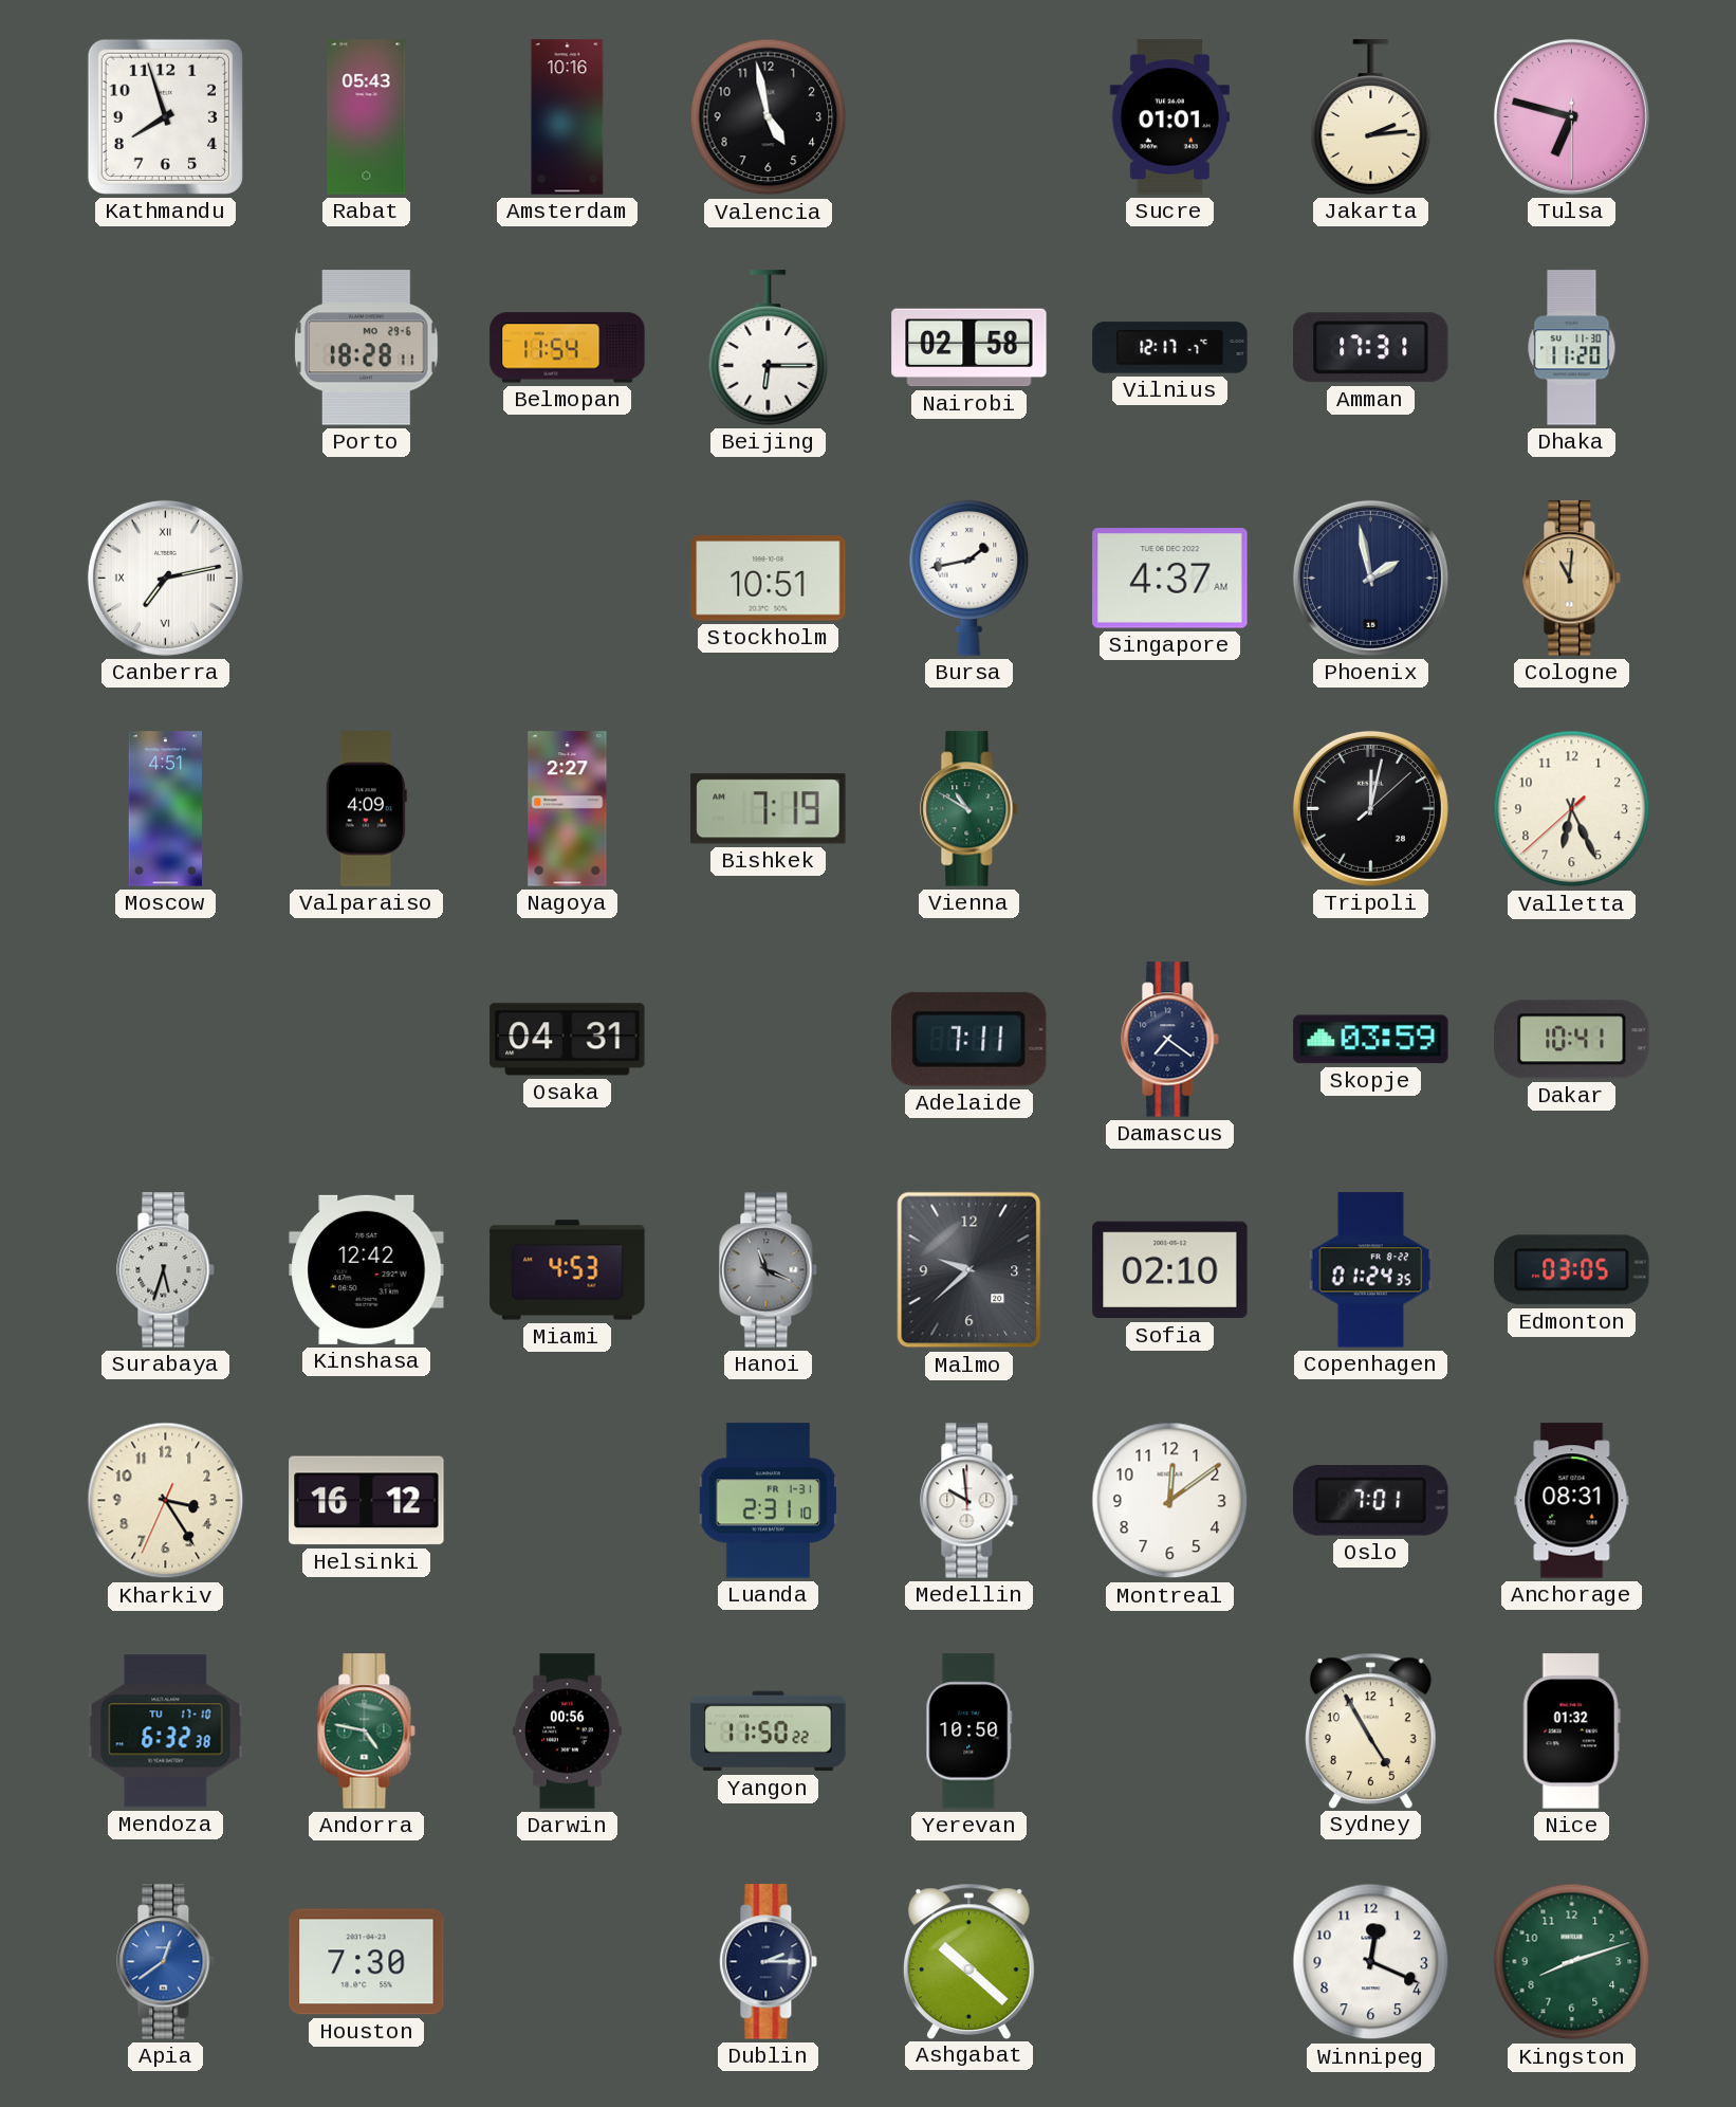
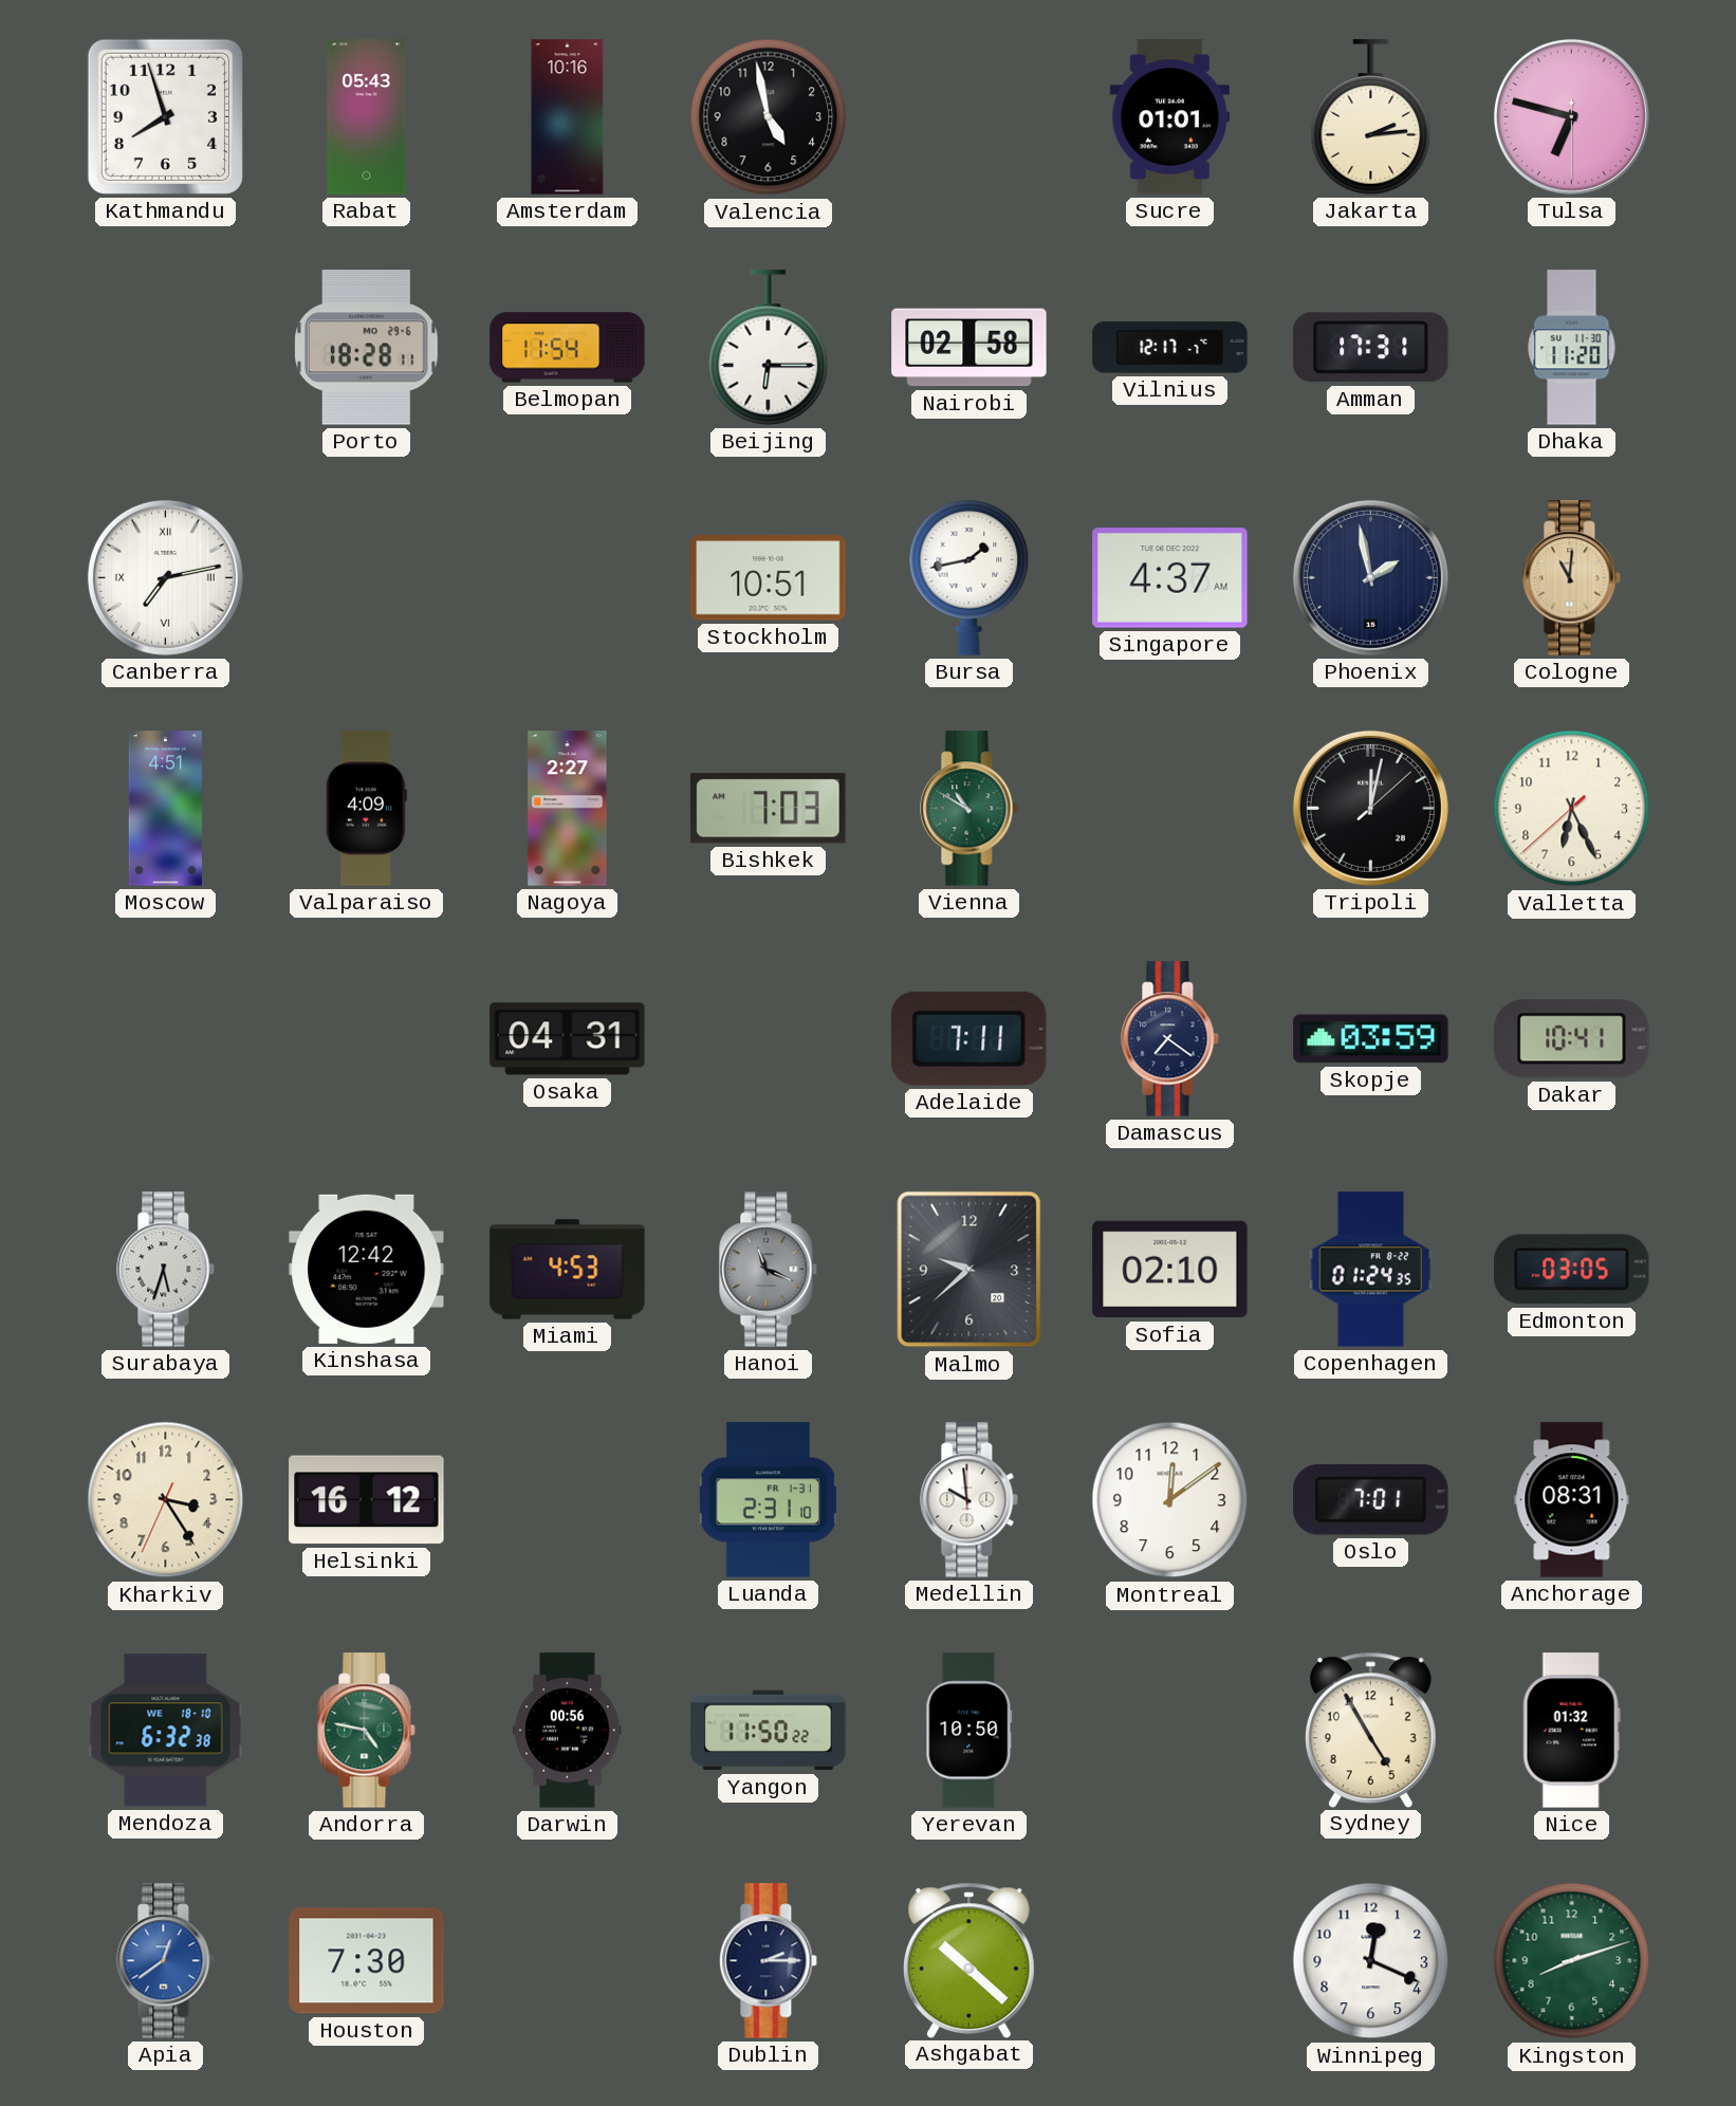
Bishkek: 7:19 -> 7:03 (769, 809)
Mendoza date: TU 17-10 -> WE 18-10 (166, 1731)
